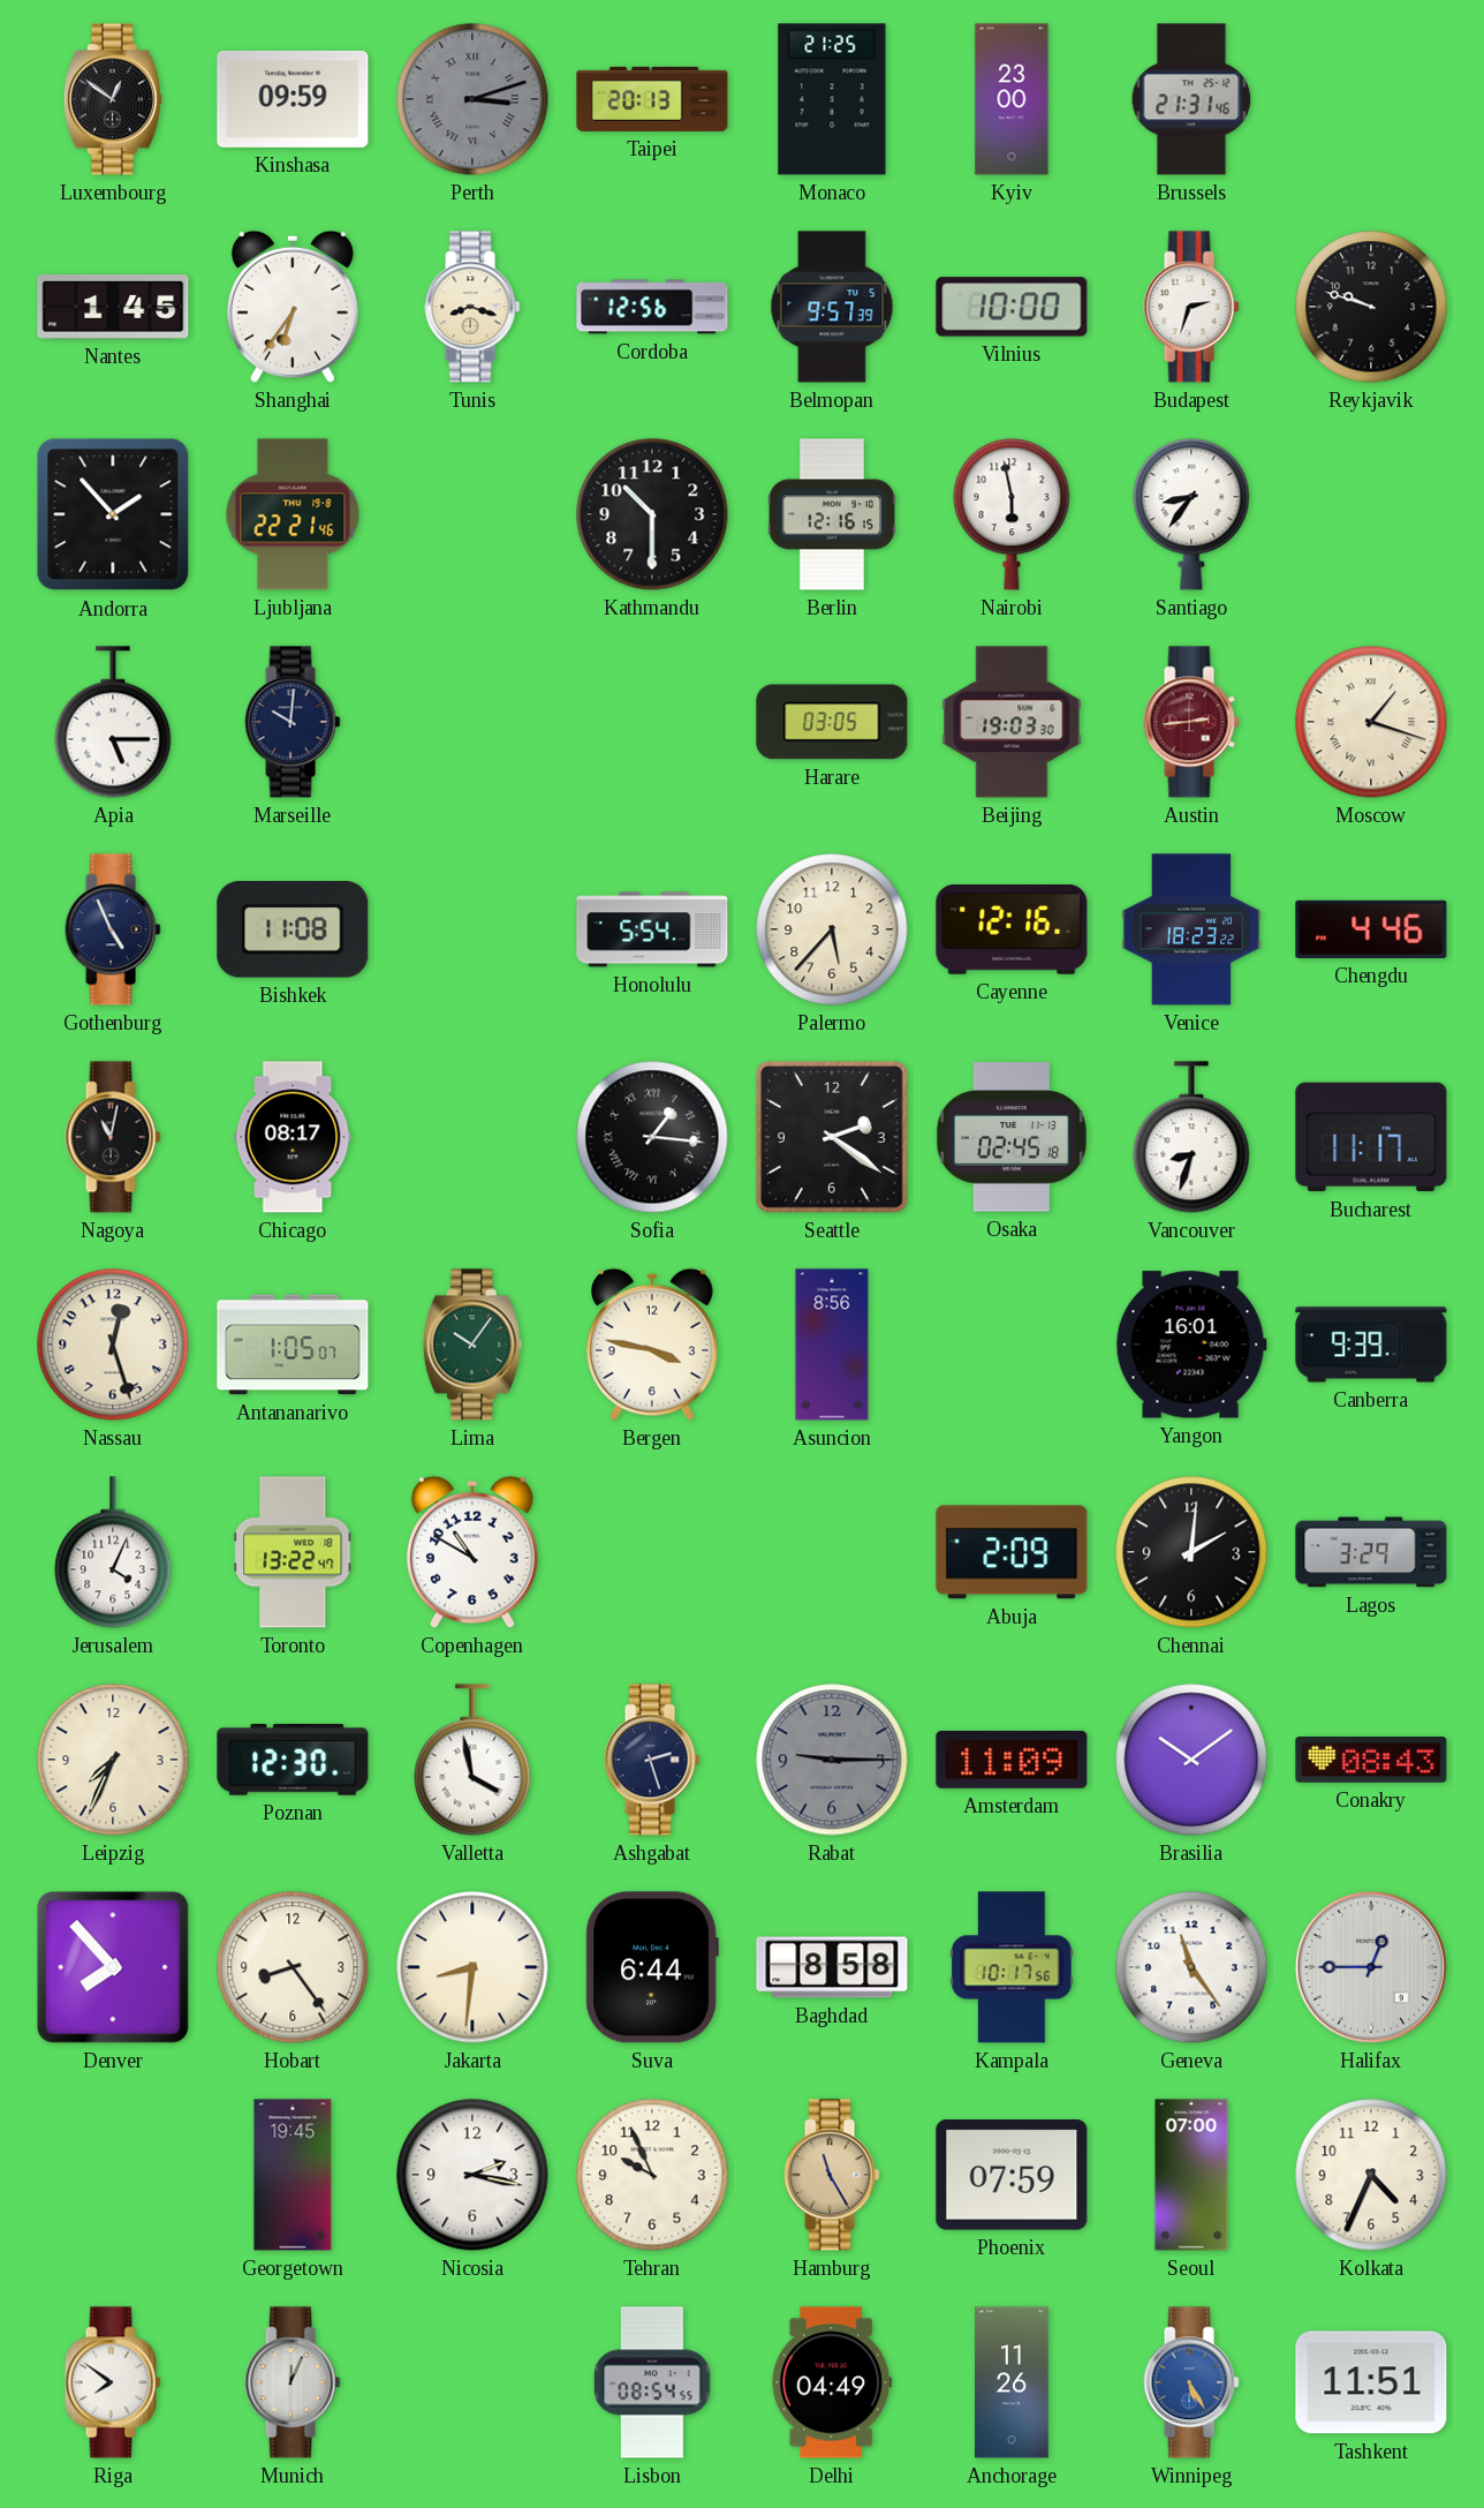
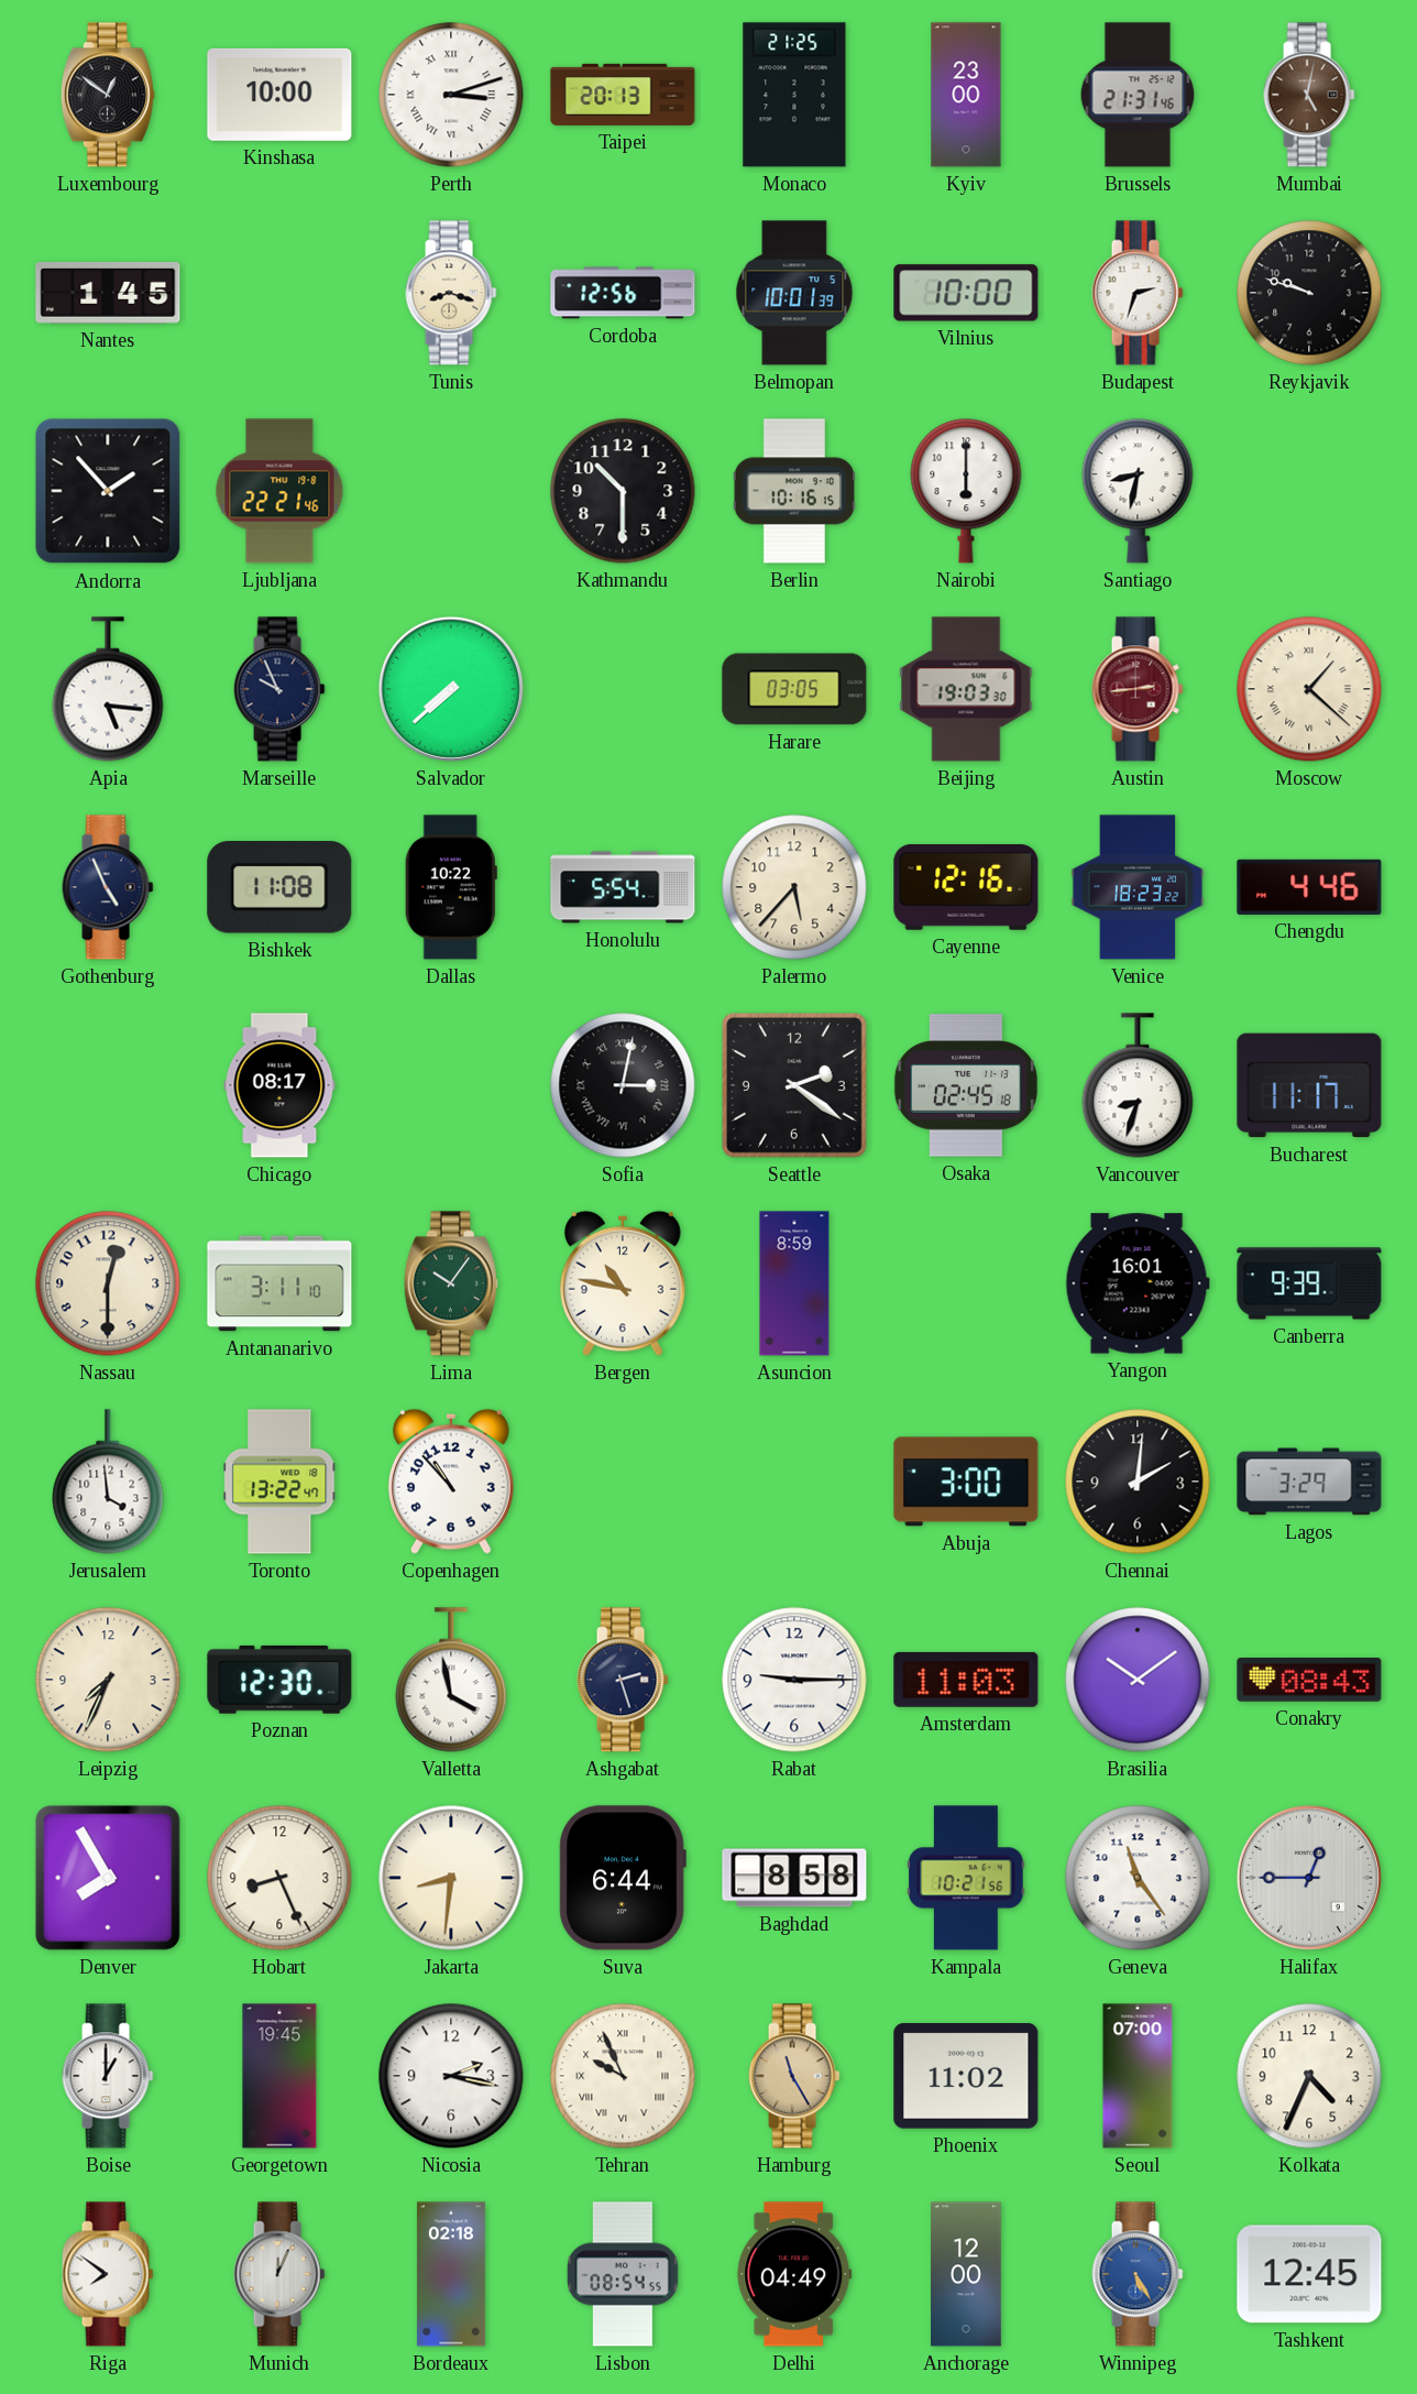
Kinshasa: 09:59 -> 10:00 (279, 95)
Perth dial: grey -> white (451, 95)
Mumbai: none -> 5:02 (1309, 95)
Shanghai: 6:36 -> none (293, 307)
Belmopan: 9:57 -> 10:01 (794, 293)
Berlin: 12:16 -> 10:16 (794, 491)
Nairobi: 5:58 -> 6:00 (966, 491)
Santiago: 8:36 -> 8:32 (1138, 491)
Apia: 5:15 -> 5:16 (108, 689)
Marseille: 10:01 -> 9:56 (279, 689)
Salvador: none -> 7:38 (451, 689)
Moscow: 1:18 -> 1:22 (1309, 689)
Dallas: none -> 10:22 (451, 887)
Nagoya: 11:02 -> none (113, 1137)
Sofia: 1:16 -> 3:02 (623, 1085)
Nassau: 12:27 -> 12:30 (108, 1283)
Antananarivo: 1:05 -> 3:11 (279, 1283)
Bergen: 3:47 -> 10:47 (623, 1283)
Asuncion: 8:56 -> 8:59 (794, 1283)
Jerusalem: 4:04 -> 3:59 (108, 1482)
Copenhagen: 10:50 -> 10:53 (451, 1482)
Abuja: 2:09 -> 3:00 (966, 1482)
Rabat dial: grey -> white (794, 1680)
Amsterdam: 11:09 -> 11:03 (966, 1680)
Denver: 7:53 -> 7:55 (108, 1878)
Hobart: 8:24 -> 8:26 (279, 1878)
Kampala: 10:17 -> 10:21 (966, 1878)
Boise: none -> 1:00 (108, 2076)
Tehran numerals: Arabic -> Roman (623, 2076)
Phoenix: 07:59 -> 11:02 (966, 2076)
Bordeaux: none -> 02:18 (451, 2274)
Anchorage: 11:26 -> 12:00 (966, 2274)
Tashkent: 11:51 -> 12:45 (1309, 2274)
